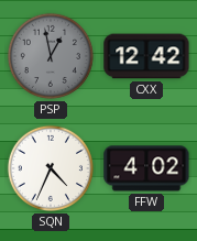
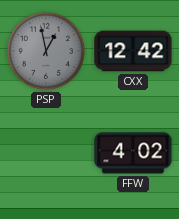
SQN: 4:34 -> none (51, 168)
